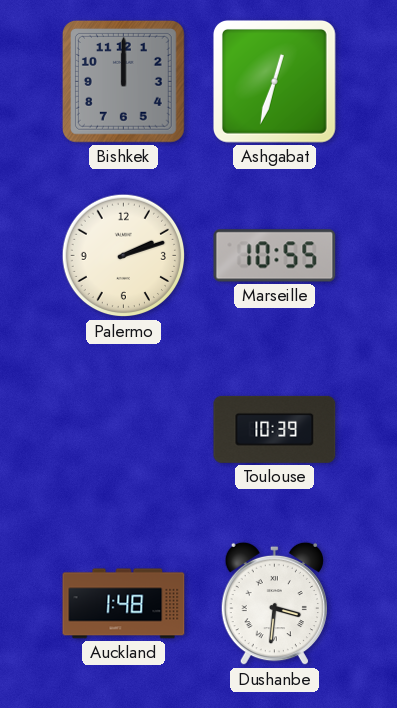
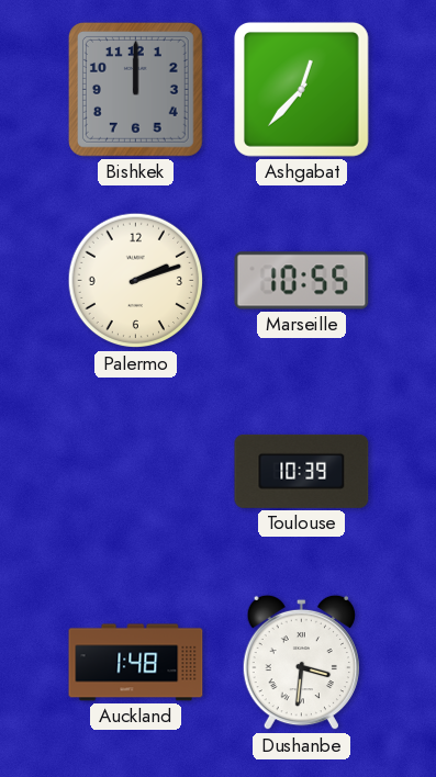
Ashgabat: 12:33 -> 12:37 (301, 89)
